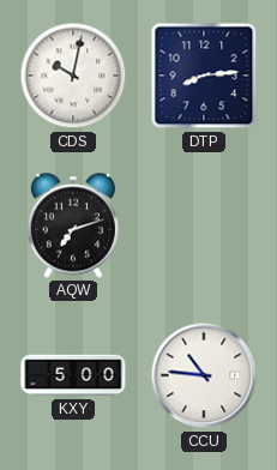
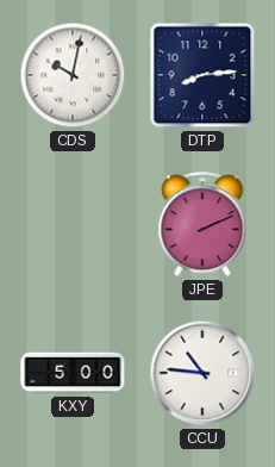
AQW: 7:12 -> none (73, 225)
JPE: none -> 2:11 (202, 225)
